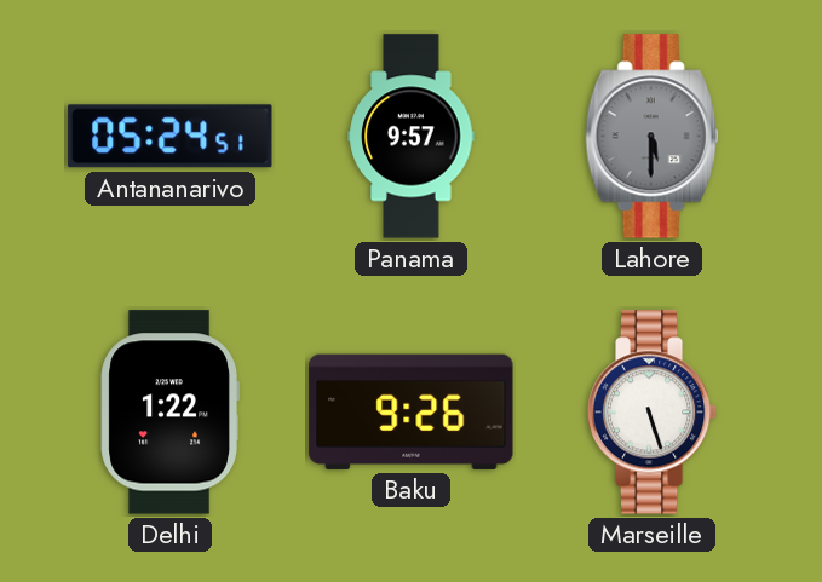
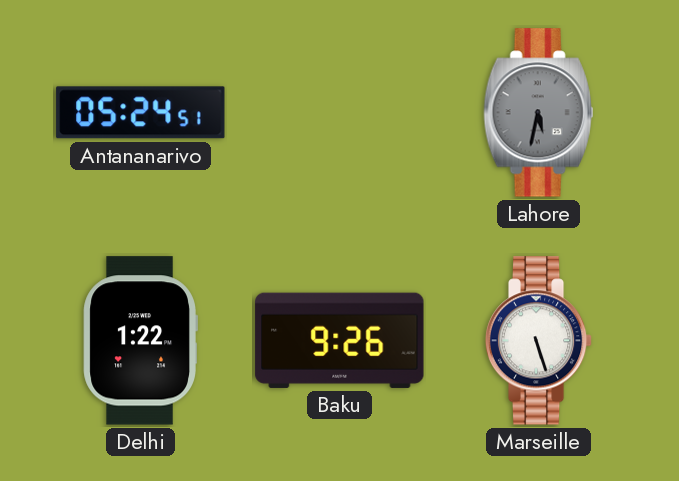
Panama: 9:57 -> none (412, 137)
Lahore: 5:30 -> 5:32 (539, 113)
